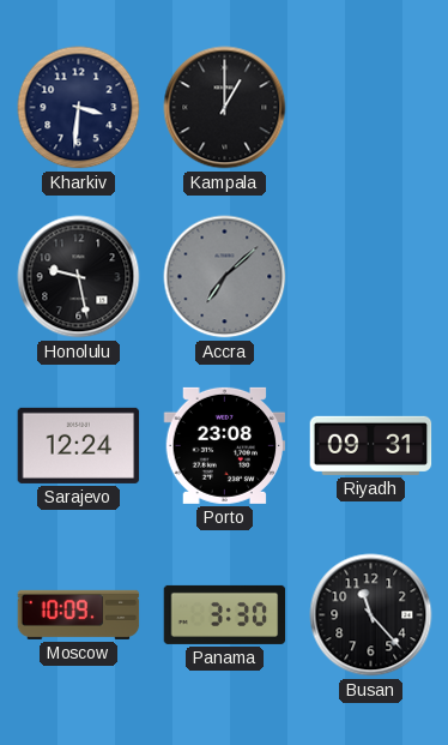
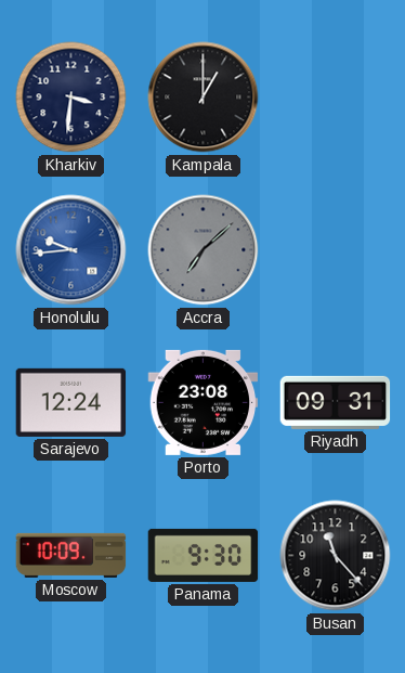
Honolulu: 9:28 -> 9:44 (71, 250)
Honolulu dial: black -> blue (71, 250)
Panama: 3:30 -> 9:30 (204, 555)
